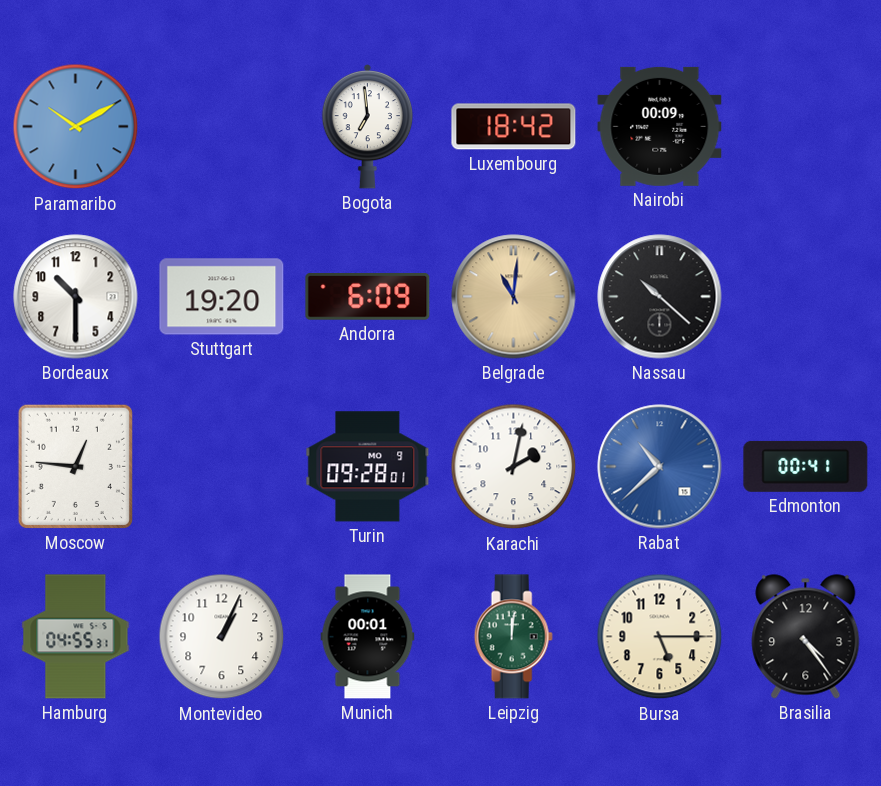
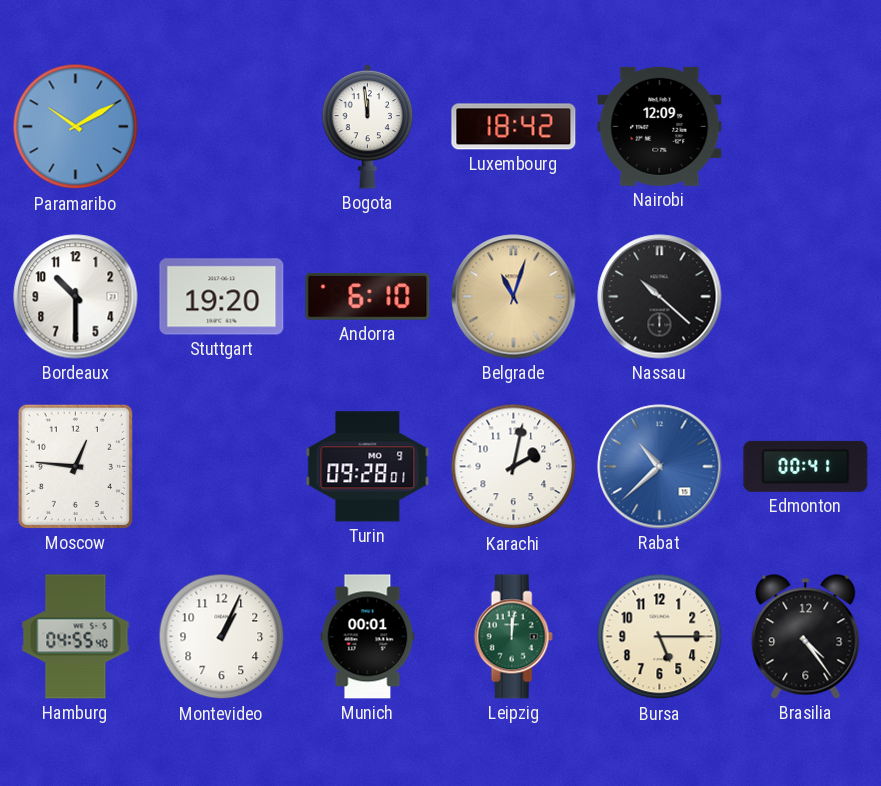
Bogota: 6:59 -> 11:59 (368, 126)
Nairobi: 00:09 -> 12:09 (660, 126)
Andorra: 6:09 -> 6:10 (368, 297)
Belgrade: 11:01 -> 11:03 (514, 297)
Hamburg: 04:55:31 -> 04:55:40 (76, 637)
